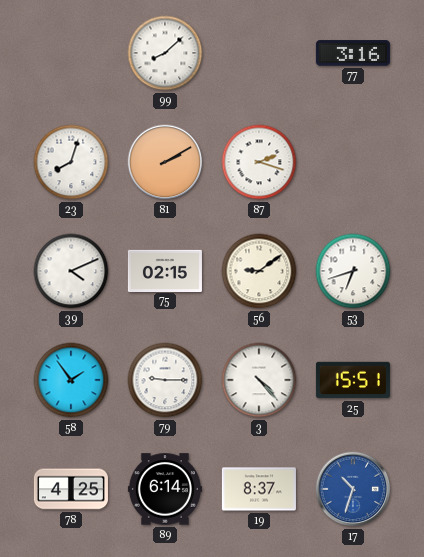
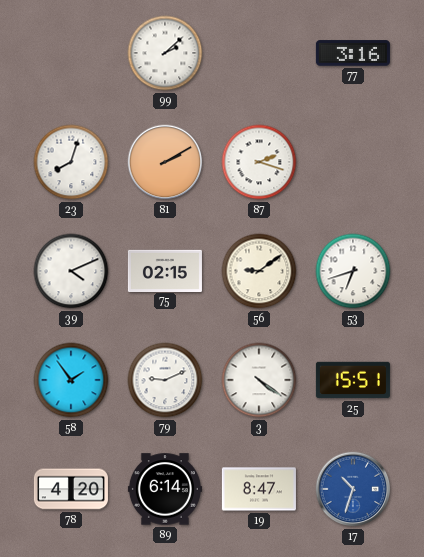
99: 8:08 -> 2:08 (165, 53)
79: 9:15 -> 9:11 (165, 380)
3: 4:23 -> 4:21 (259, 380)
78: 4:25 -> 4:20 (71, 489)
19: 8:37 -> 8:47 (259, 489)
